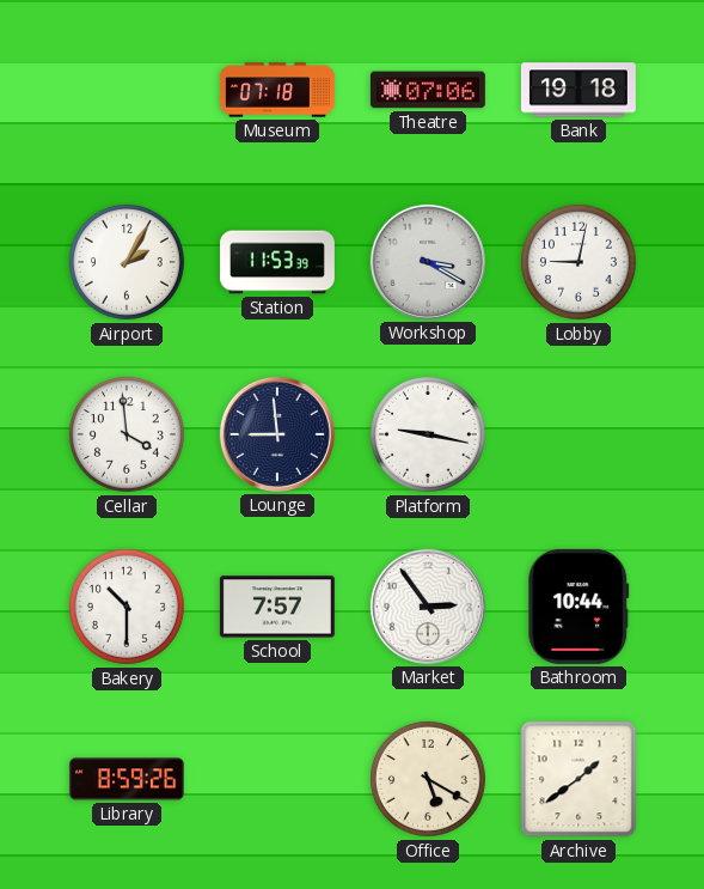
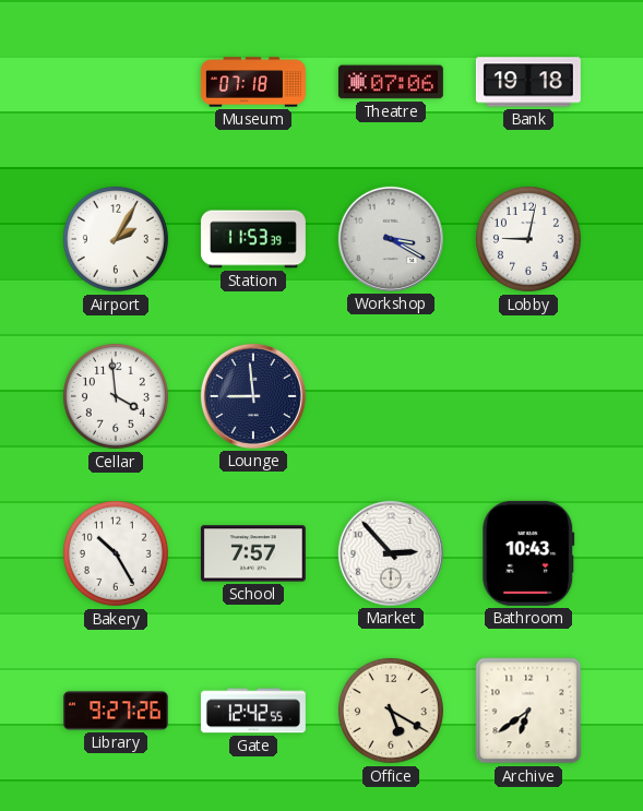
Platform: 9:17 -> none (428, 434)
Bakery: 10:30 -> 10:25 (116, 553)
Market: 2:54 -> 2:53 (391, 553)
Bathroom: 10:44 -> 10:43 (528, 553)
Library: 8:59 -> 9:27 (116, 711)
Gate: none -> 12:42 (253, 711)
Archive: 1:39 -> 6:39 (528, 711)
